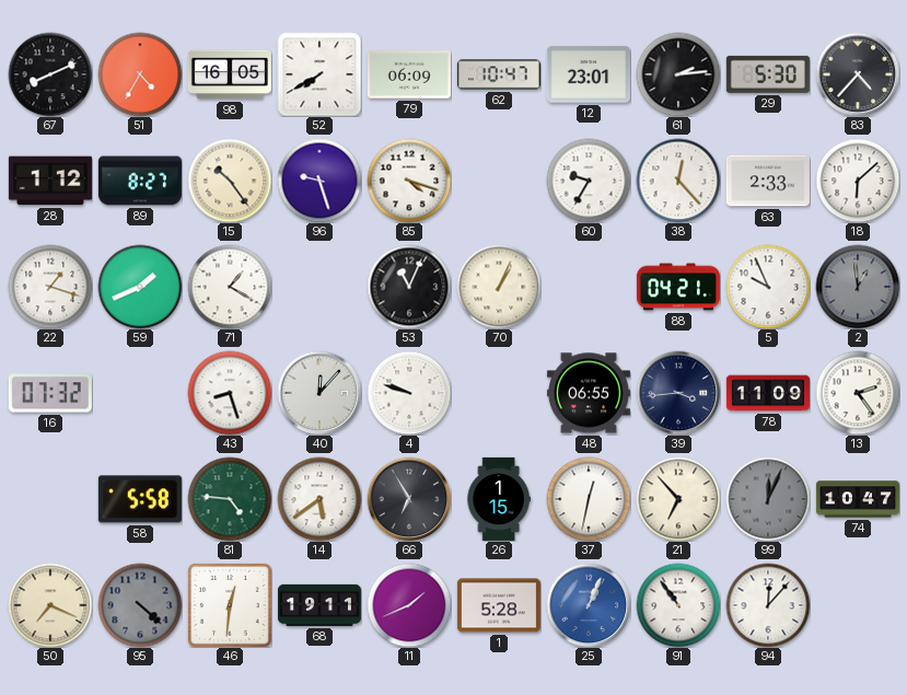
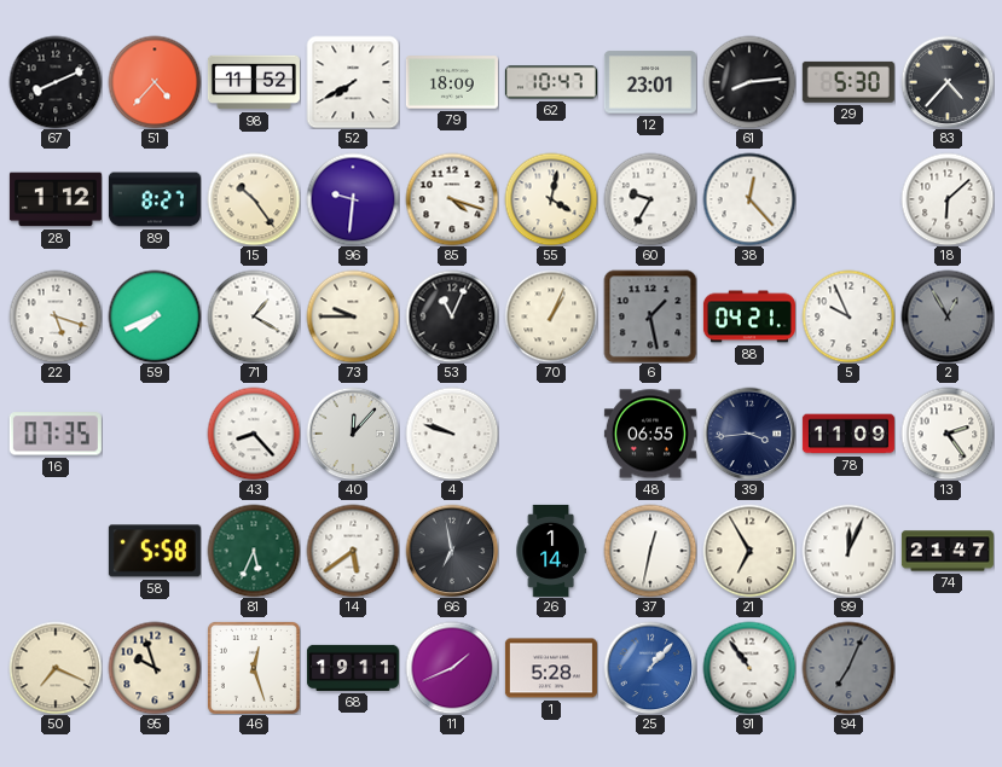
51: 4:35 -> 4:37 (155, 82)
98: 16:05 -> 11:52 (254, 82)
79: 06:09 -> 18:09 (452, 82)
61: 2:14 -> 8:14 (749, 82)
96: 9:27 -> 9:31 (353, 199)
55: none -> 4:02 (551, 199)
63: 2:33 -> none (768, 181)
22: 1:18 -> 5:18 (56, 316)
59: 1:41 -> 7:41 (155, 316)
73: none -> 9:45 (353, 316)
6: none -> 1:28 (650, 316)
2: 12:59 -> 12:55 (948, 316)
16: 07:32 -> 07:35 (56, 434)
43: 8:27 -> 8:23 (254, 434)
81: 4:46 -> 5:34 (254, 551)
66: 6:55 -> 6:58 (452, 551)
26: 1:15 -> 1:14 (551, 551)
21: 6:53 -> 6:55 (749, 551)
99 dial: grey -> white (848, 551)
74: 10:47 -> 21:47 (948, 551)
95: 4:22 -> 9:57 (155, 668)
95 dial: grey -> cream (155, 668)
46: 12:31 -> 12:27 (254, 668)
25: 1:04 -> 1:07 (650, 668)
94: 12:07 -> 7:04 (848, 668)
94 dial: white -> grey (848, 668)
